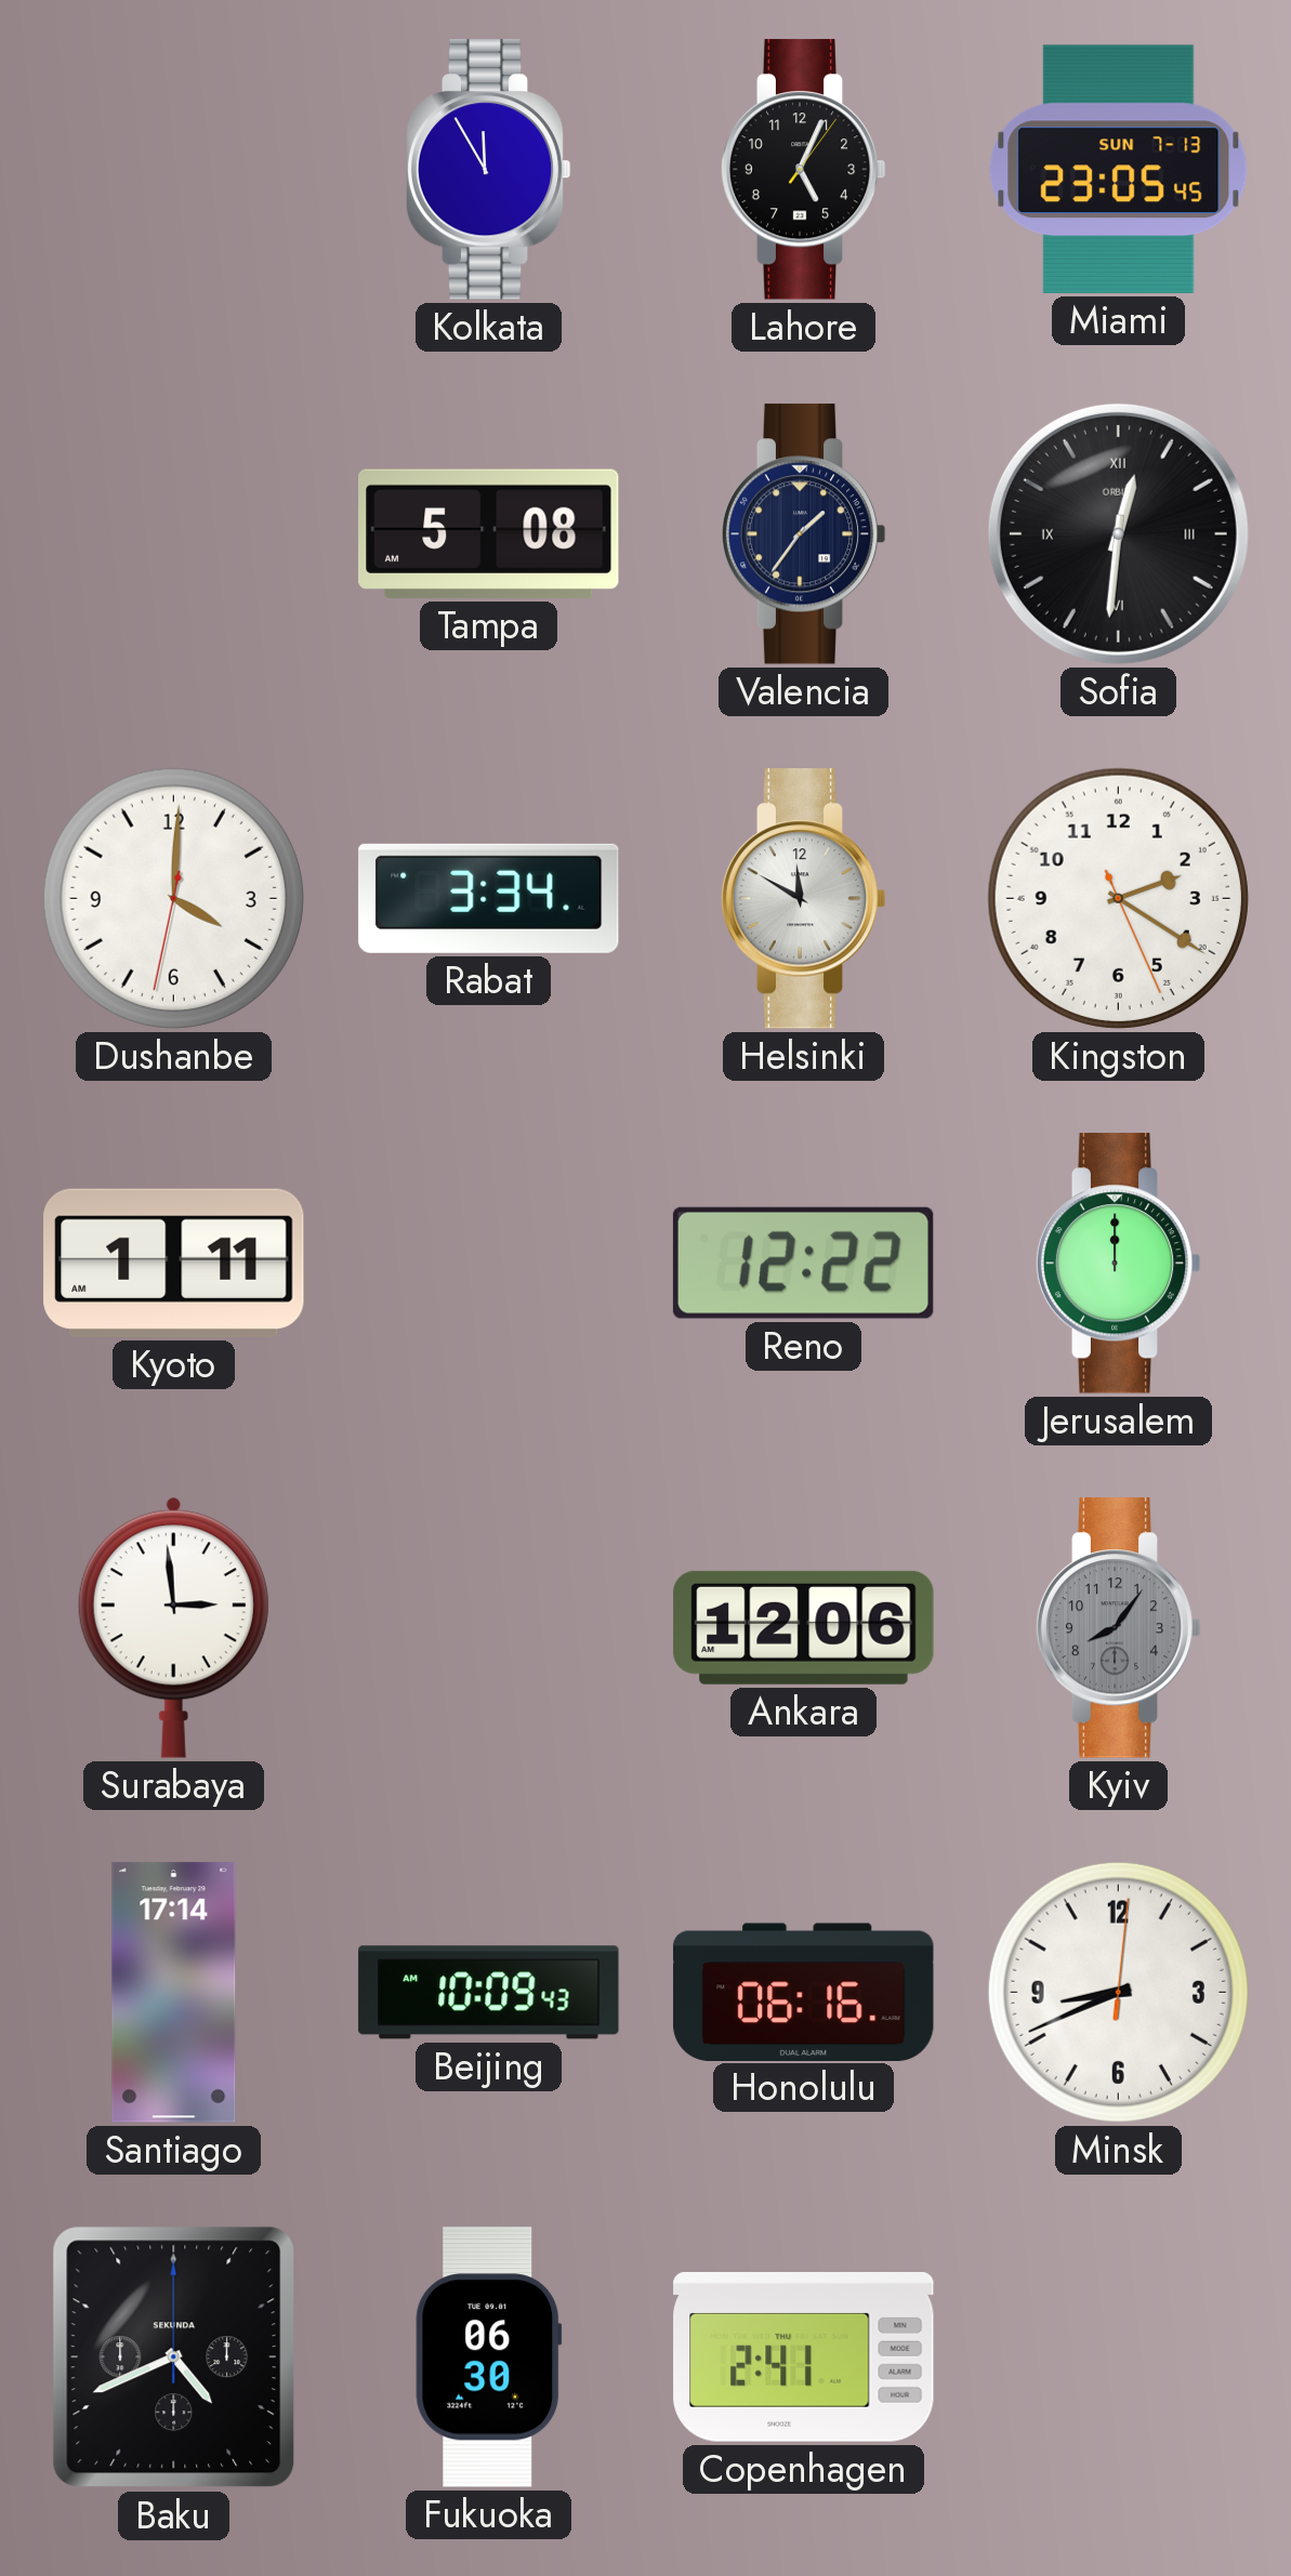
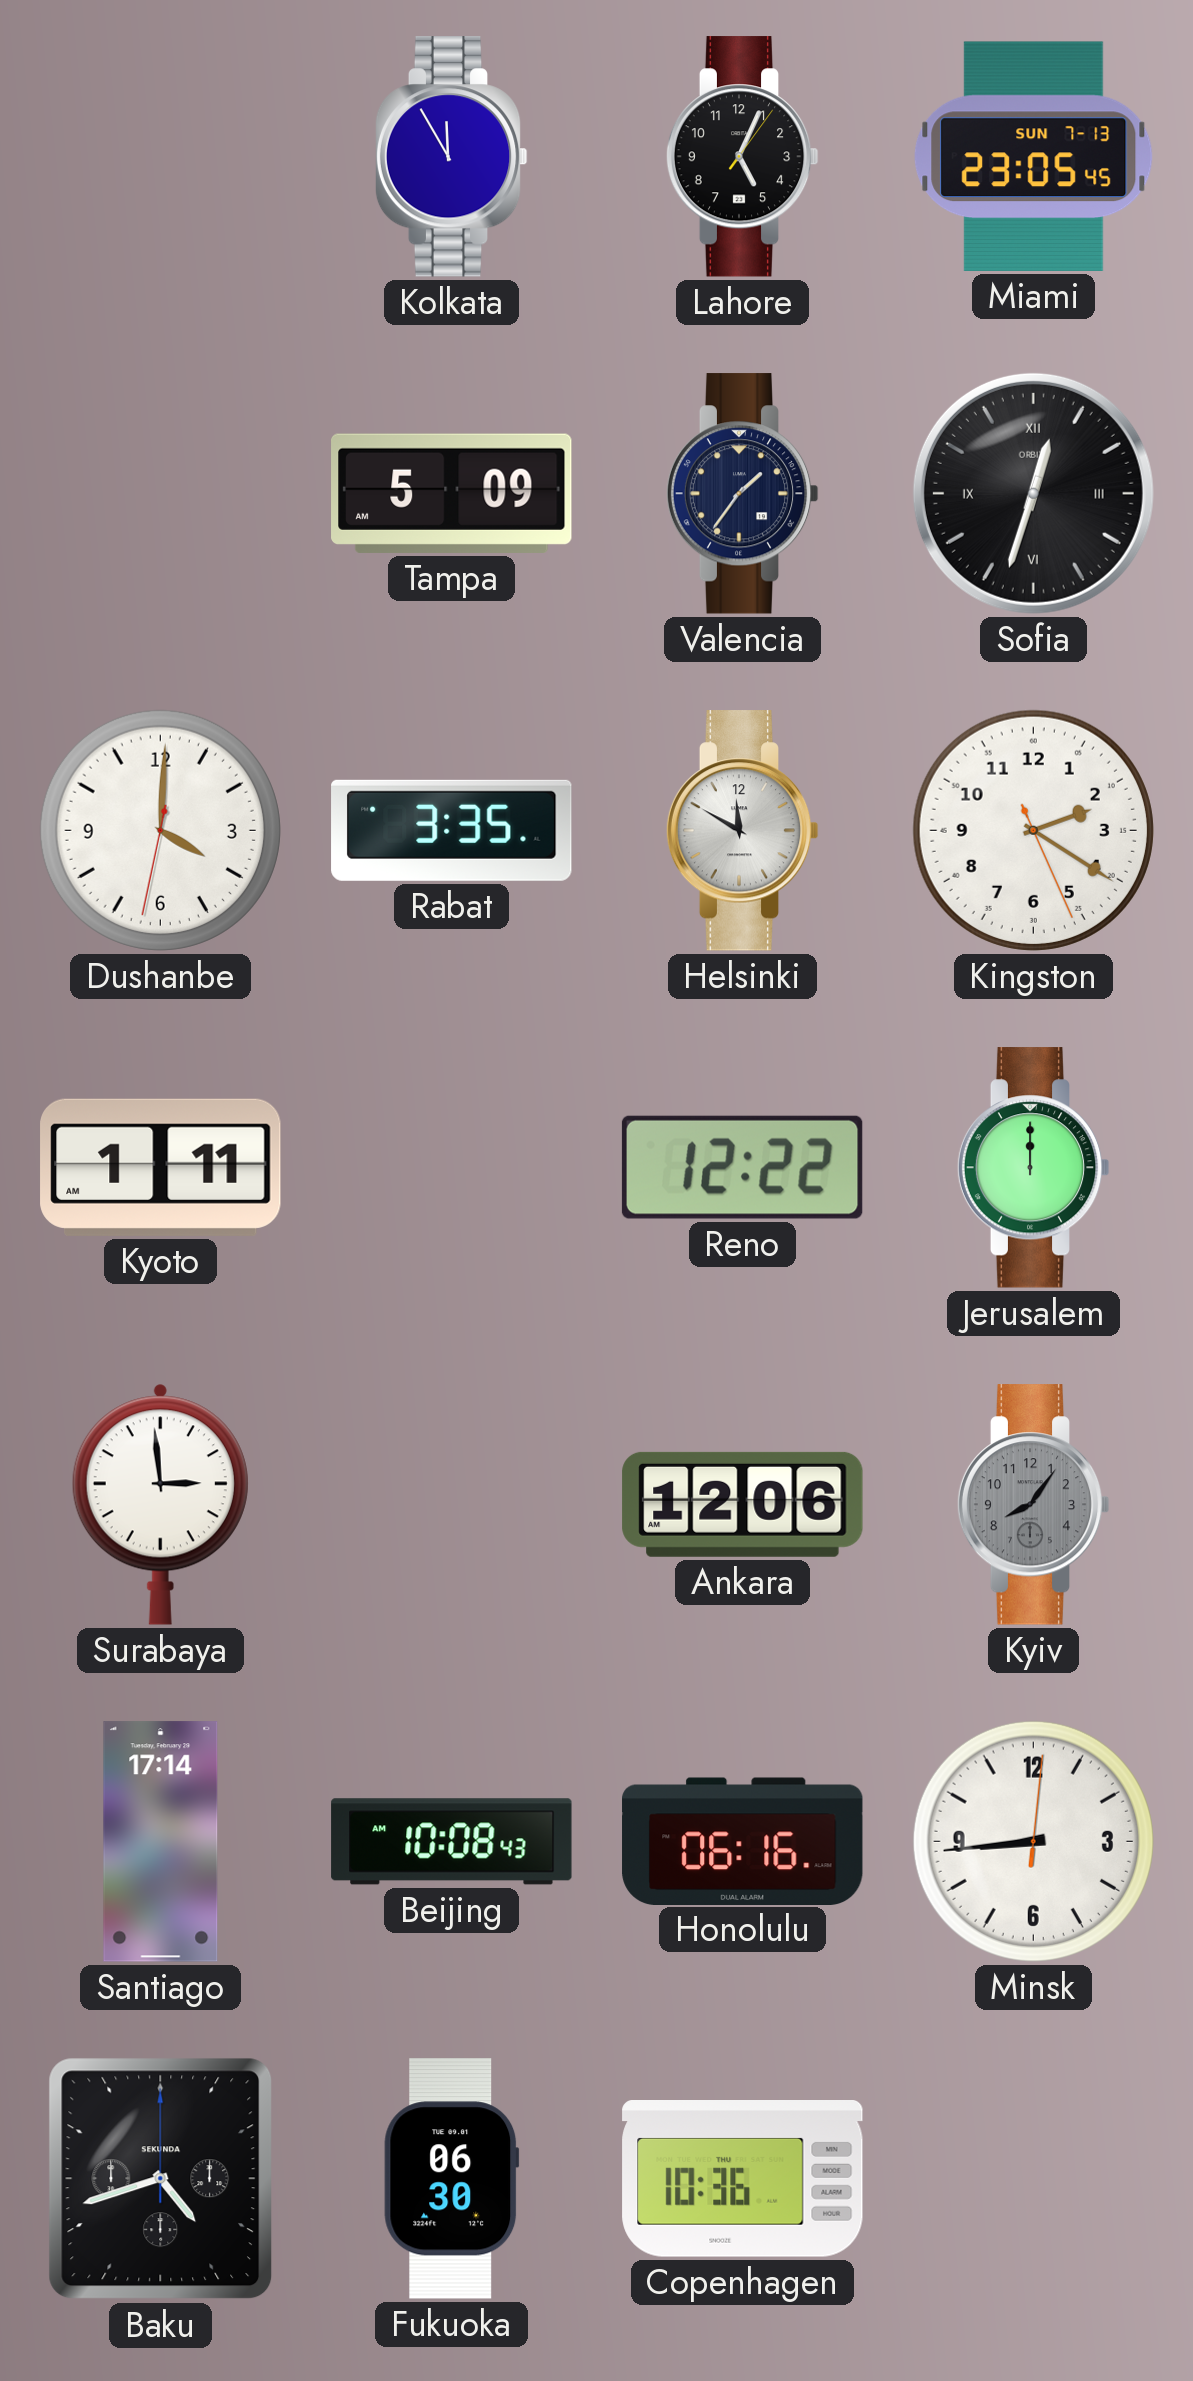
Tampa: 5:08 -> 5:09 (452, 493)
Sofia: 12:31 -> 12:33 (1033, 493)
Rabat: 3:34 -> 3:35 (452, 830)
Beijing: 10:09 -> 10:08 (452, 1842)
Minsk: 8:41 -> 8:44 (1033, 1841)
Baku: 4:41 -> 4:42 (161, 2179)
Copenhagen: 2:41 -> 10:36 (743, 2179)
